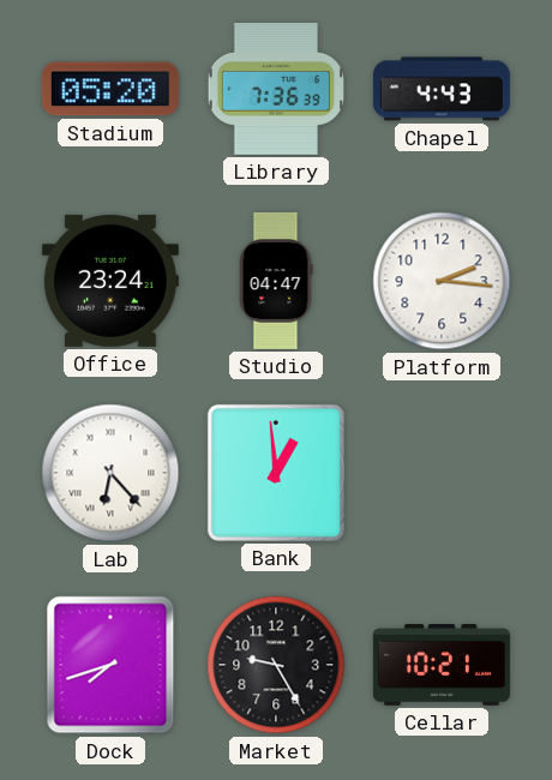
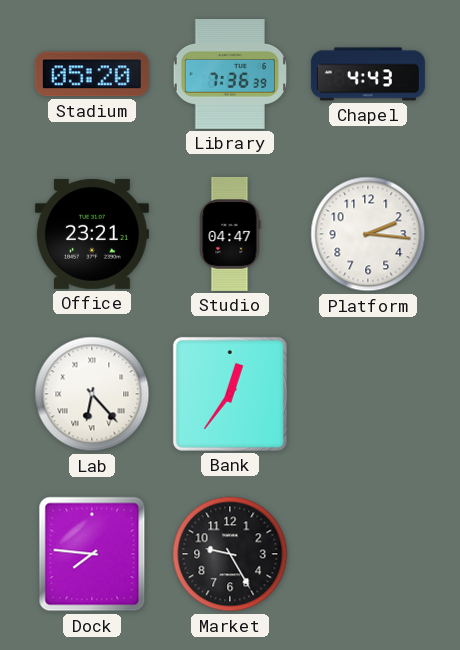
Office: 23:24 -> 23:21 (92, 234)
Bank: 12:59 -> 12:36 (230, 394)
Dock: 7:42 -> 7:46 (92, 554)
Cellar: 10:21 -> none (442, 666)
